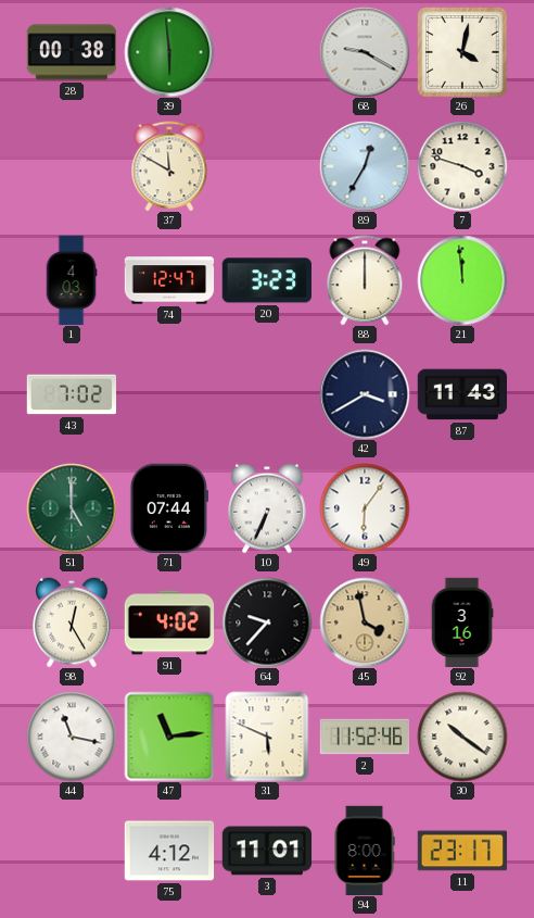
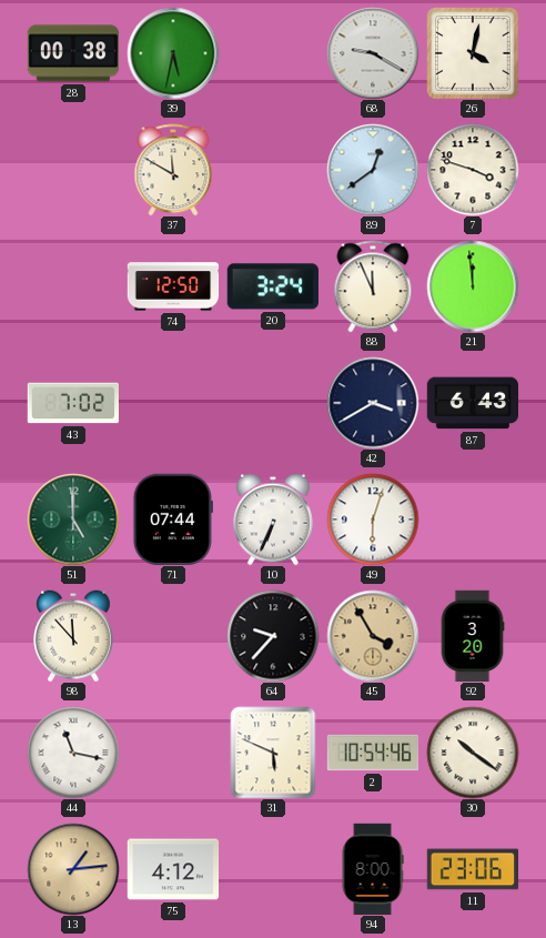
39: 5:59 -> 5:32 (173, 53)
89: 12:35 -> 12:39 (373, 170)
1: 4:03 -> none (72, 280)
74: 12:47 -> 12:50 (173, 286)
20: 3:23 -> 3:24 (272, 286)
88: 12:00 -> 11:56 (373, 286)
87: 11:43 -> 6:43 (472, 403)
49: 6:06 -> 6:03 (373, 520)
98: 12:25 -> 11:53 (74, 636)
91: 4:02 -> none (169, 623)
45: 3:58 -> 3:55 (373, 636)
92: 3:16 -> 3:20 (473, 636)
47: 11:14 -> none (169, 737)
2: 11:52 -> 10:54 (373, 753)
13: none -> 1:14 (73, 869)
3: 11:01 -> none (267, 851)
11: 23:17 -> 23:06 (473, 869)
